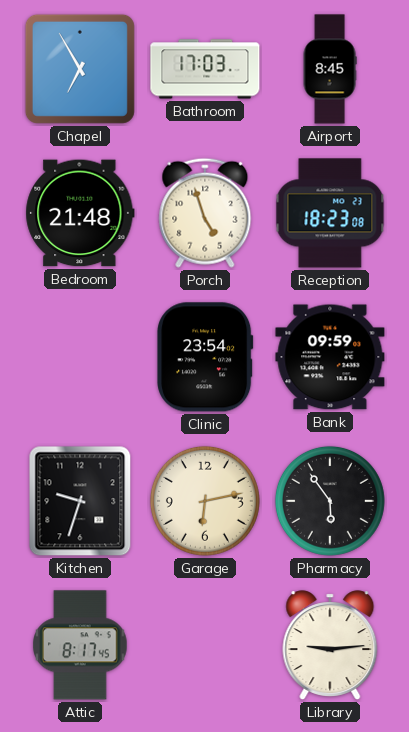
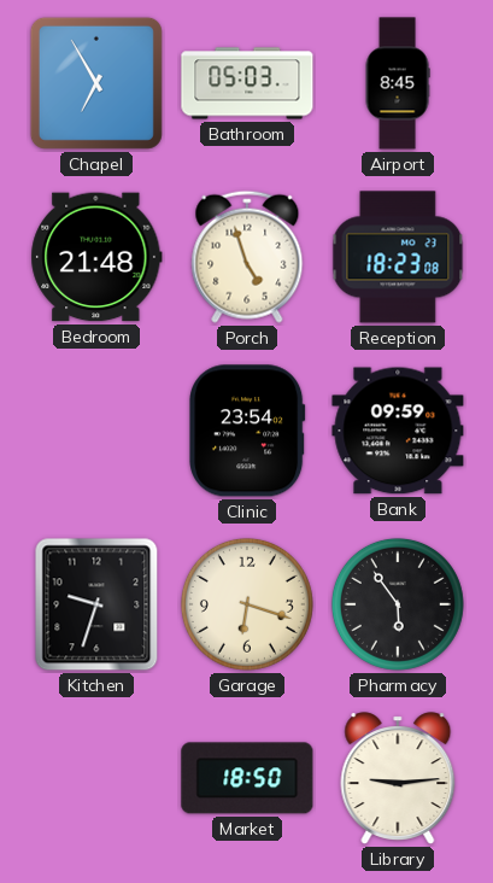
Bathroom: 17:03 -> 05:03 (247, 83)
Garage: 6:13 -> 6:18 (247, 604)
Attic: 8:17 -> none (80, 645)
Market: none -> 18:50 (247, 778)
